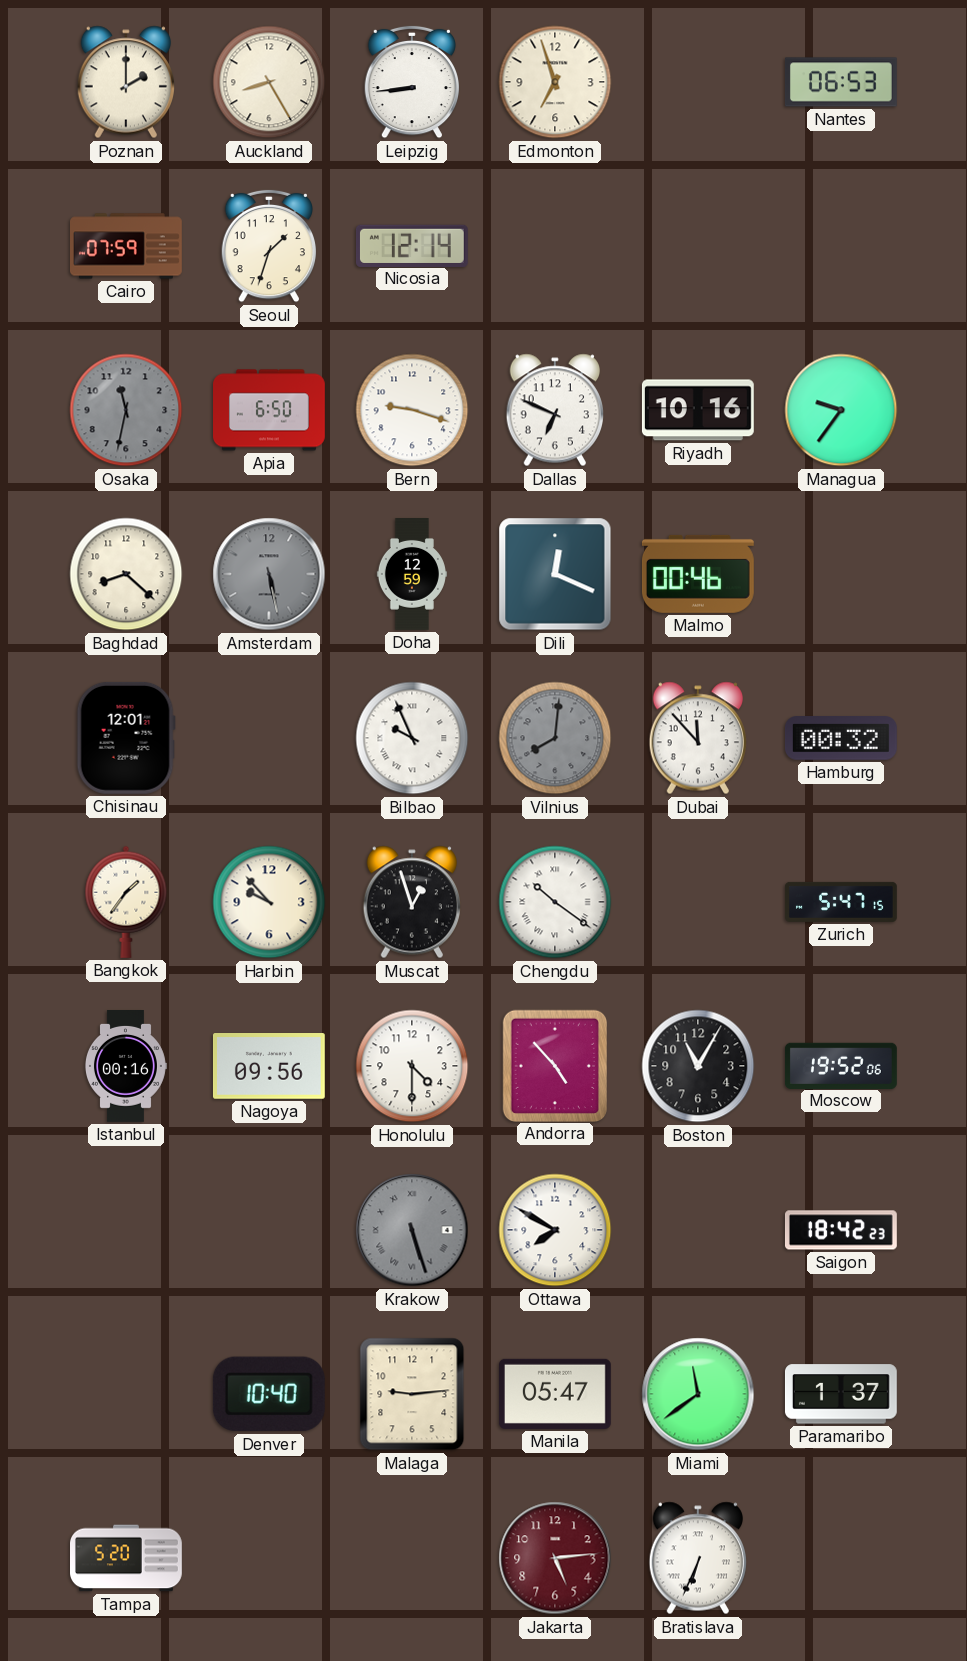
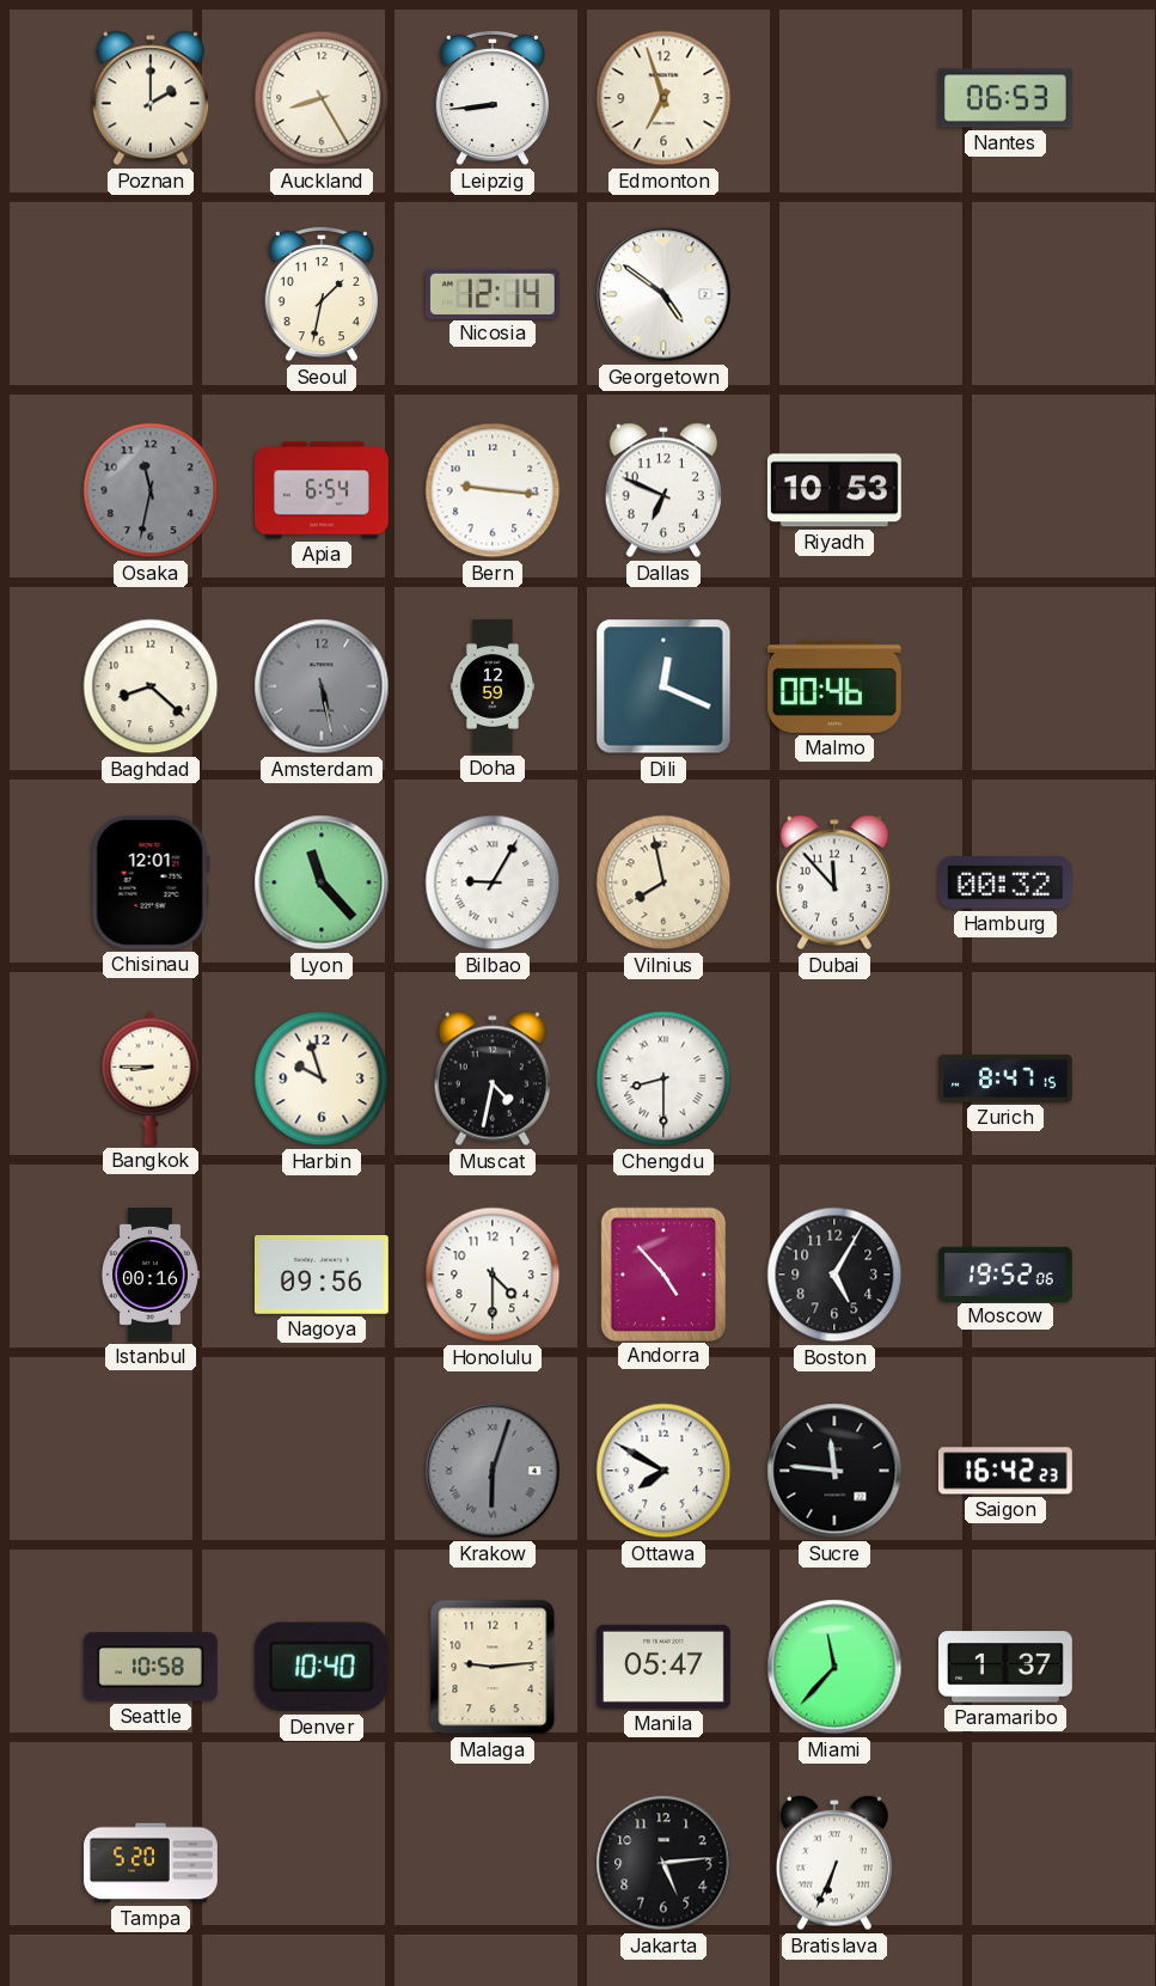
Cairo: 07:59 -> none (127, 246)
Seoul: 1:33 -> 1:32 (320, 294)
Georgetown: none -> 4:51 (663, 294)
Apia: 6:50 -> 6:54 (323, 490)
Bern: 9:18 -> 9:16 (493, 490)
Riyadh: 10:16 -> 10:53 (834, 490)
Managua: 9:36 -> none (841, 410)
Lyon: none -> 11:23 (322, 882)
Bilbao: 9:56 -> 9:05 (493, 882)
Vilnius: 8:01 -> 7:58 (663, 882)
Vilnius dial: grey -> cream (663, 882)
Bangkok: 1:36 -> 8:45 (151, 1078)
Harbin: 9:53 -> 9:57 (322, 1078)
Muscat: 12:57 -> 4:32 (491, 1078)
Chengdu: 10:21 -> 8:30 (663, 1078)
Zurich: 5:47 -> 8:47 (1007, 1078)
Boston: 11:05 -> 5:05 (834, 1275)
Krakow: 5:27 -> 6:03 (493, 1471)
Sucre: none -> 11:46 (834, 1471)
Saigon: 18:42 -> 16:42 (1005, 1471)
Seattle: none -> 10:58 (151, 1667)
Miami: 11:39 -> 11:37 (834, 1667)
Jakarta dial: burgundy -> black (663, 1863)
